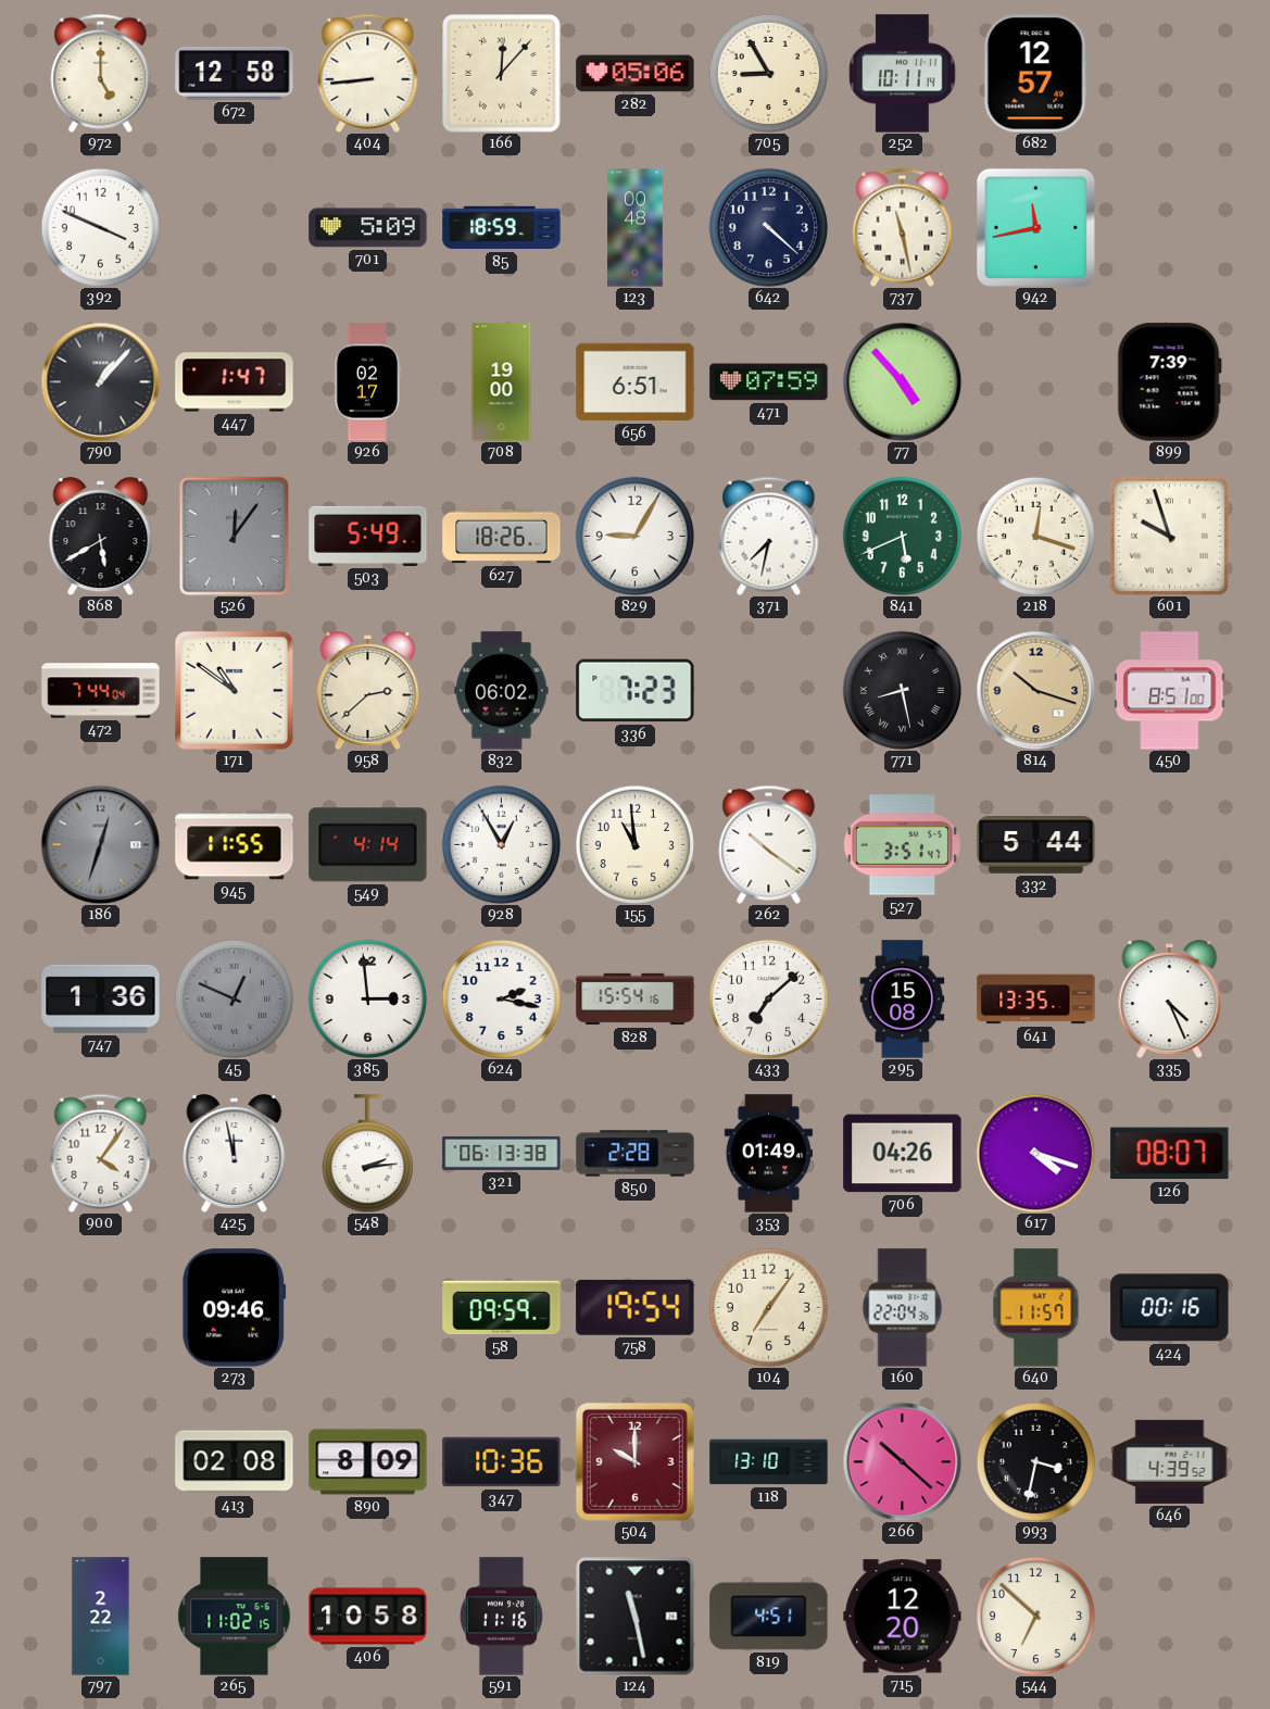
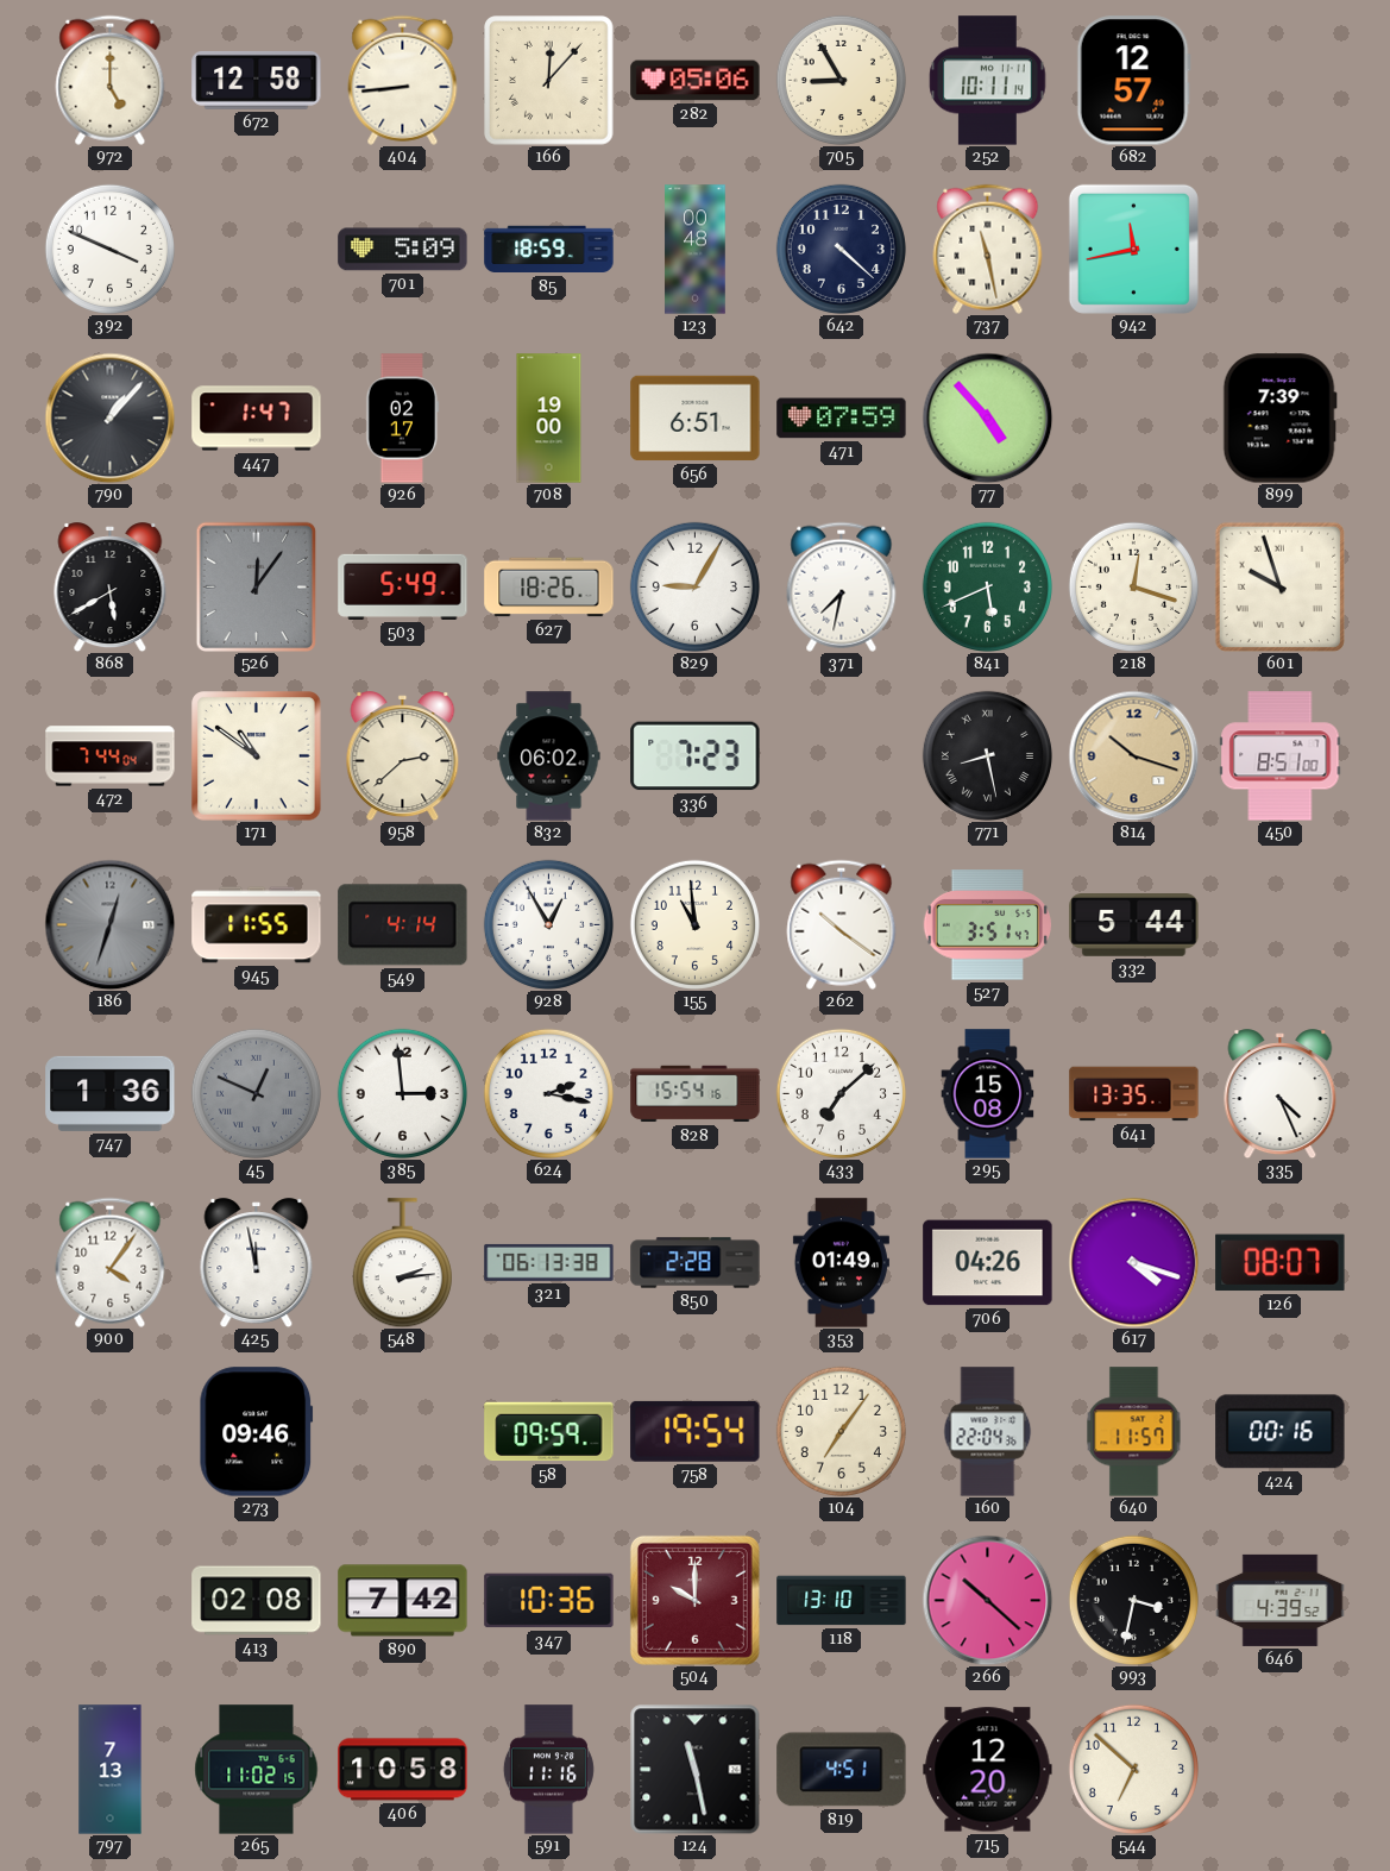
890: 8:09 -> 7:42 (403, 1601)
797: 2:22 -> 7:13 (111, 1770)
